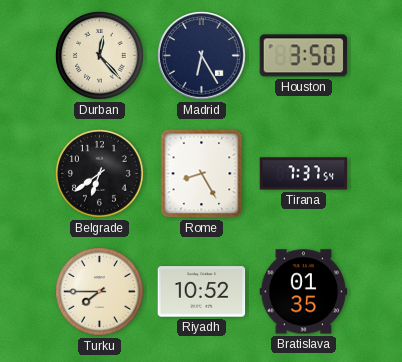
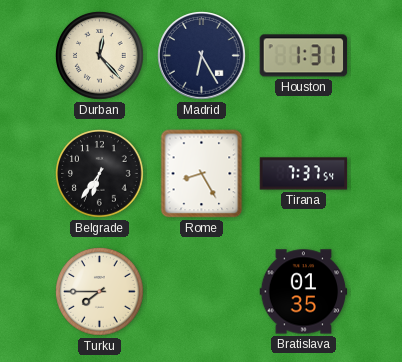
Houston: 3:50 -> 1:31 (304, 56)
Belgrade: 6:39 -> 6:36 (100, 174)
Riyadh: 10:52 -> none (202, 292)
